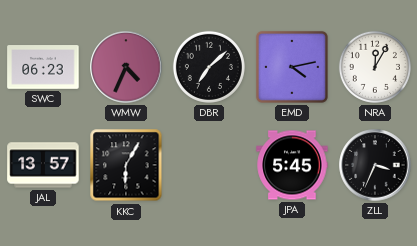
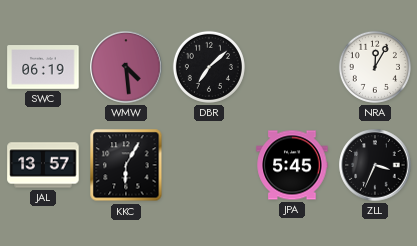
SWC: 06:23 -> 06:19 (43, 67)
WMW: 4:34 -> 4:29 (126, 67)
EMD: 4:13 -> none (292, 67)
